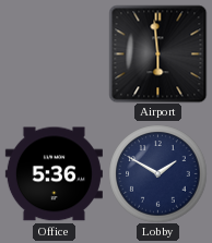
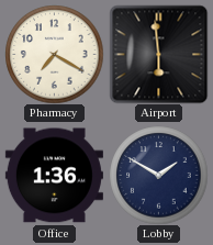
Pharmacy: none -> 7:20 (54, 54)
Office: 5:36 -> 1:36 (54, 176)
